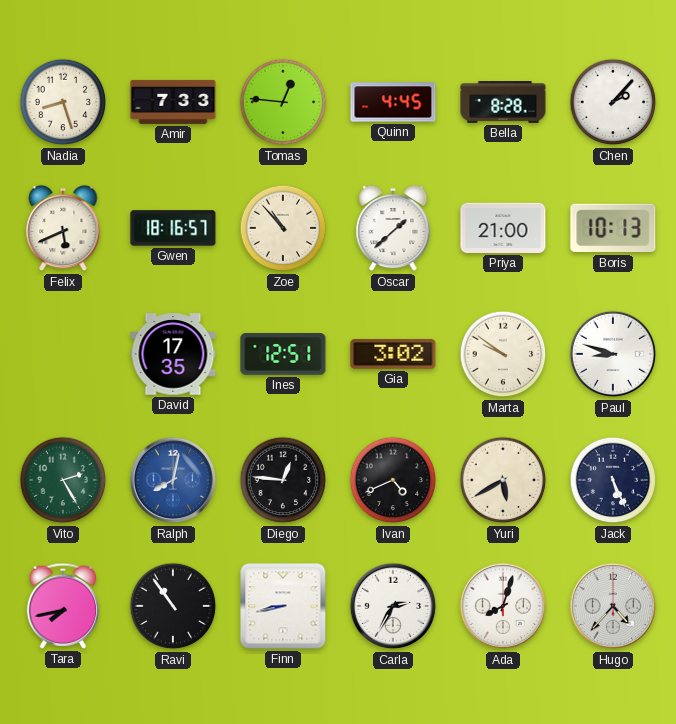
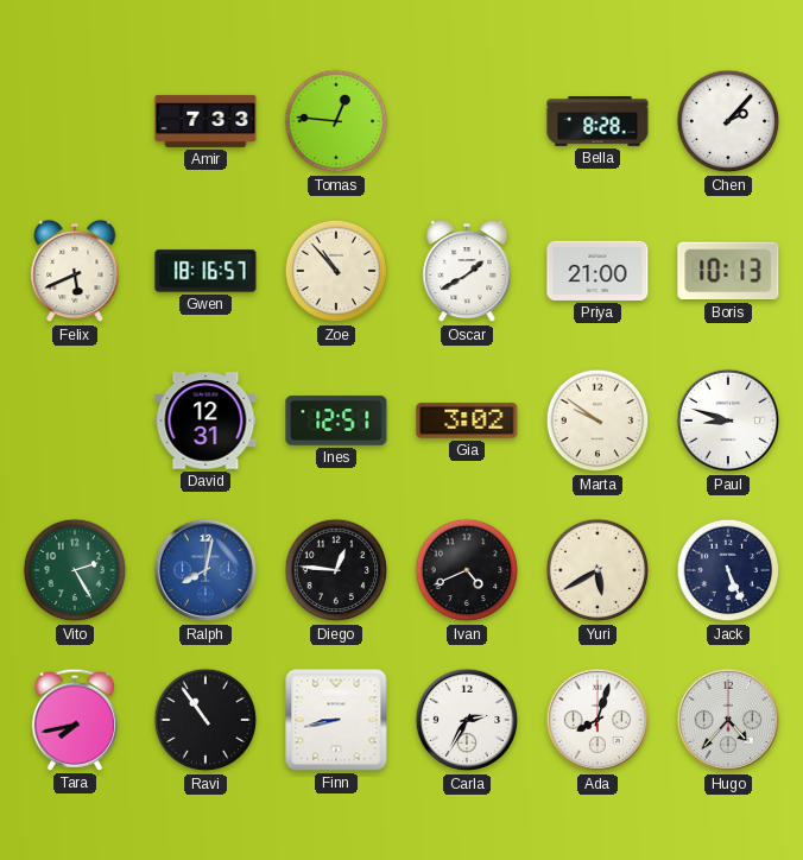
Nadia: 8:27 -> none (63, 102)
Quinn: 4:45 -> none (393, 102)
Oscar: 1:38 -> 1:40 (467, 271)
David: 17:35 -> 12:31 (206, 420)
